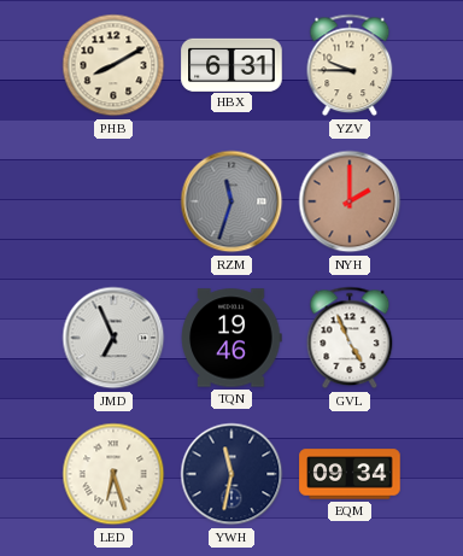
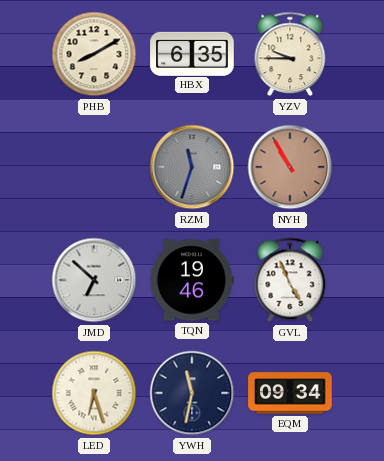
HBX: 6:31 -> 6:35 (192, 53)
NYH: 2:00 -> 10:55 (290, 167)
JMD: 6:56 -> 6:52 (94, 280)
